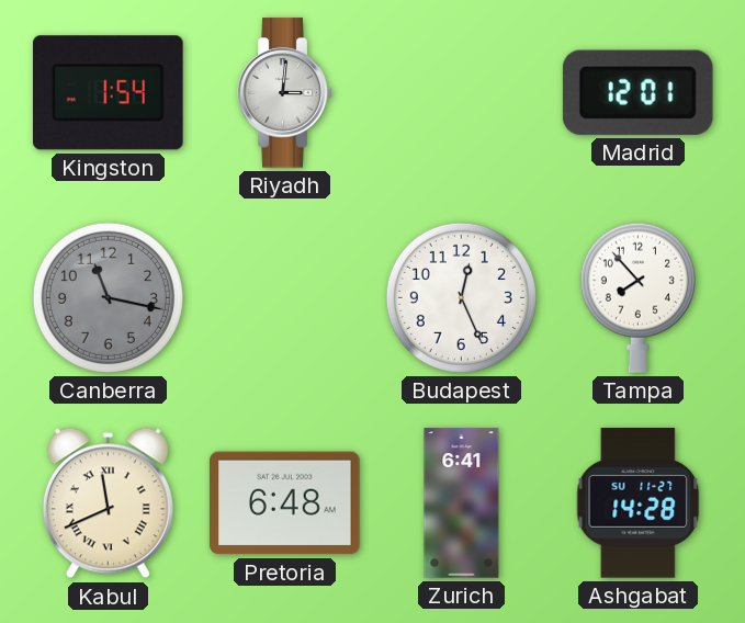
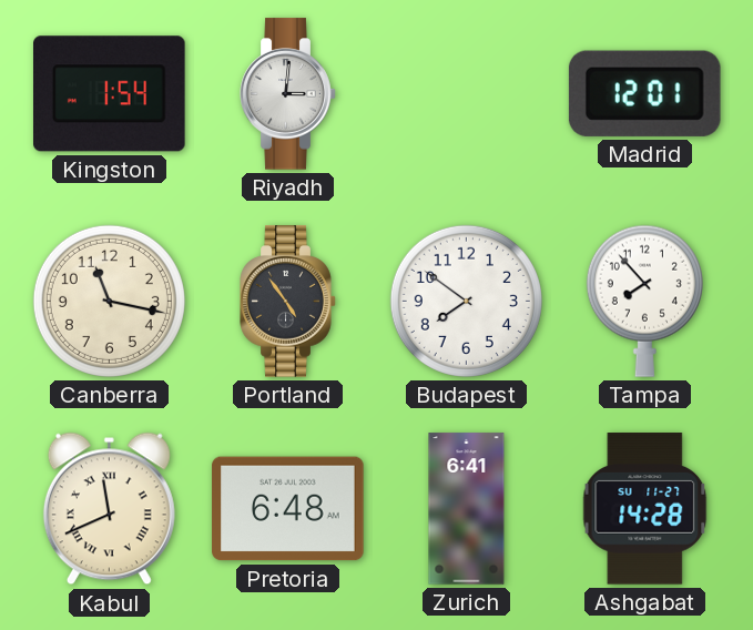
Canberra dial: grey -> cream (109, 301)
Portland: none -> 4:54 (288, 302)
Budapest: 12:26 -> 7:51 (466, 301)
